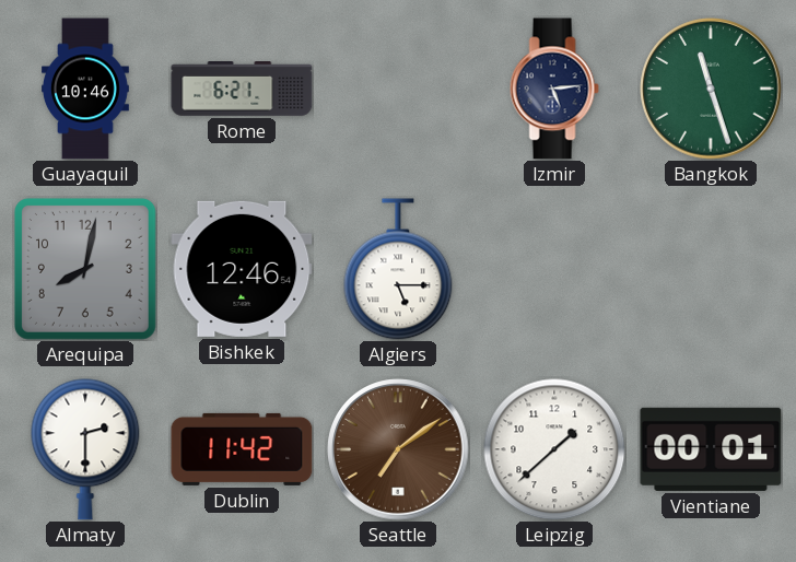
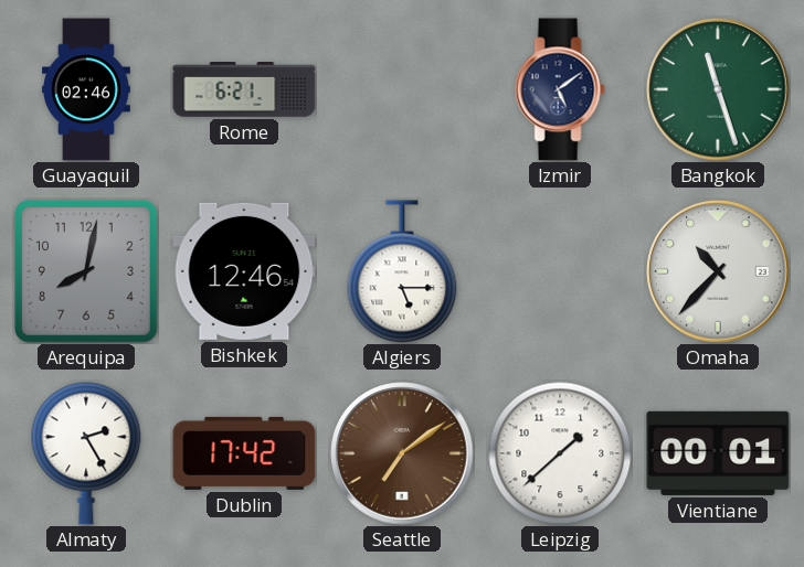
Guayaquil: 10:46 -> 02:46 (87, 89)
Izmir: 5:14 -> 5:09 (560, 89)
Omaha: none -> 10:37 (718, 271)
Almaty: 2:30 -> 2:25 (86, 453)
Dublin: 11:42 -> 17:42 (244, 453)
